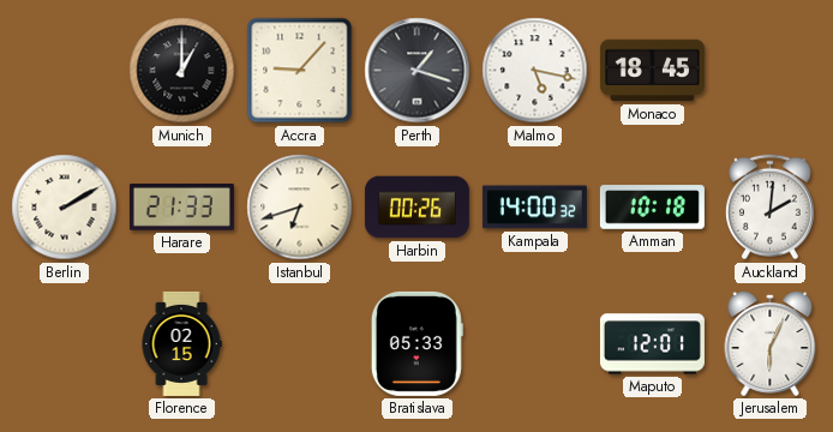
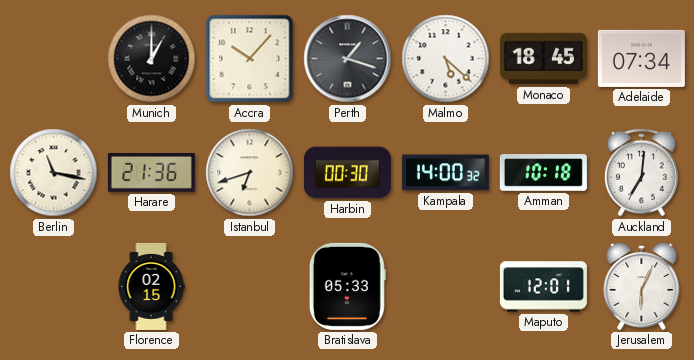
Accra: 9:07 -> 10:07 (250, 59)
Malmo: 5:17 -> 5:22 (446, 59)
Adelaide: none -> 07:34 (641, 58)
Berlin: 2:10 -> 11:17 (54, 173)
Harare: 21:33 -> 21:36 (151, 173)
Harbin: 00:26 -> 00:30 (347, 173)
Auckland: 2:01 -> 7:01 (641, 173)
